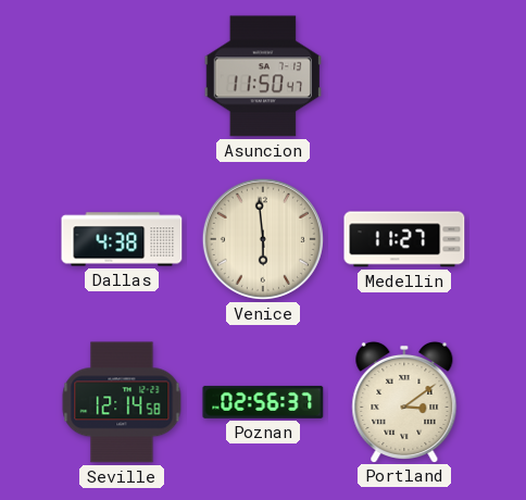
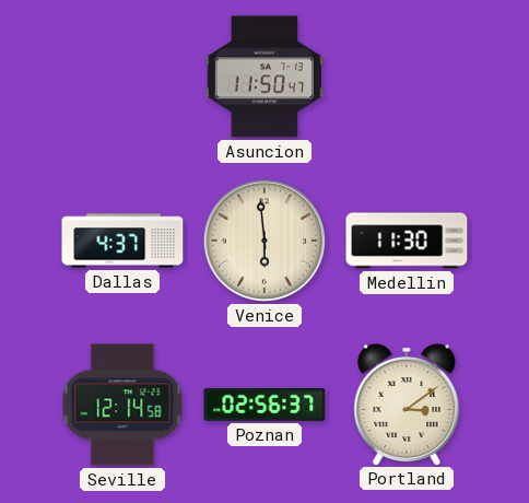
Dallas: 4:38 -> 4:37 (122, 241)
Medellin: 11:27 -> 11:30 (407, 241)
